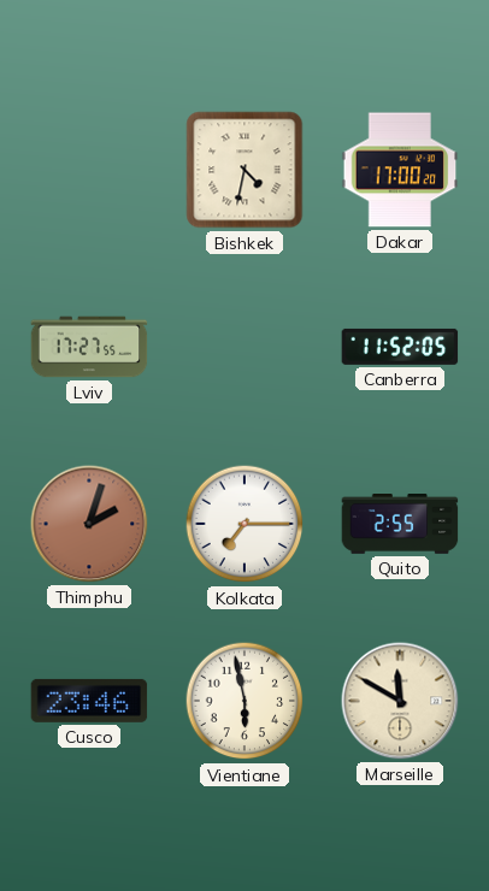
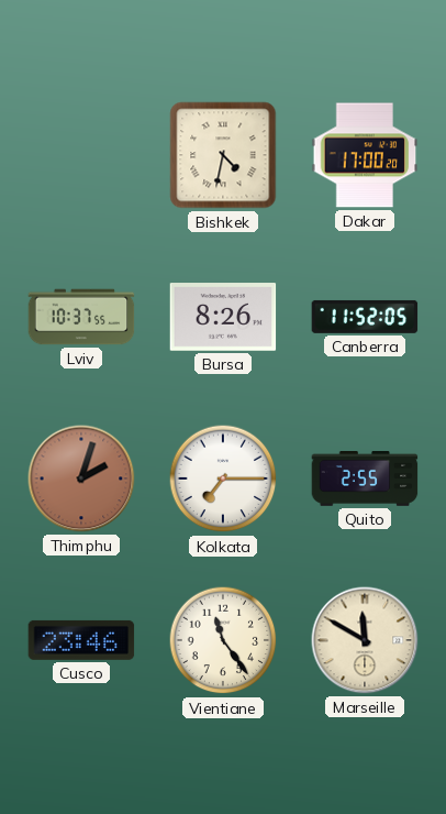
Lviv: 17:27 -> 10:37 (81, 317)
Bursa: none -> 8:26 (223, 317)
Vientiane: 5:58 -> 11:24 (223, 640)
